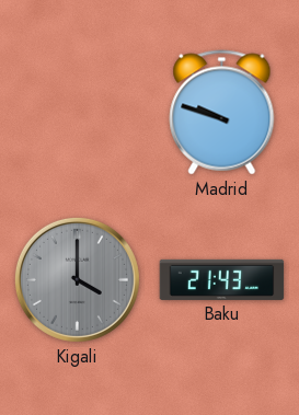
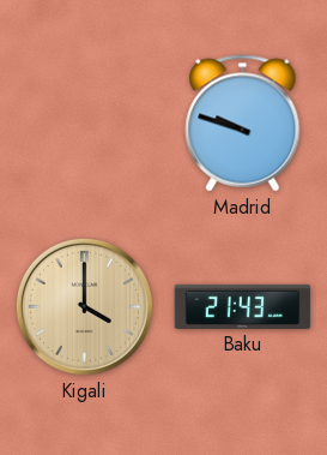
Kigali dial: grey -> champagne (84, 306)
